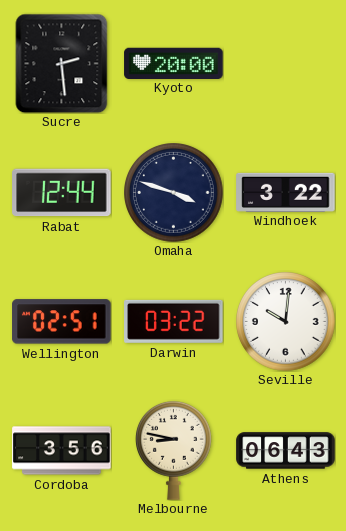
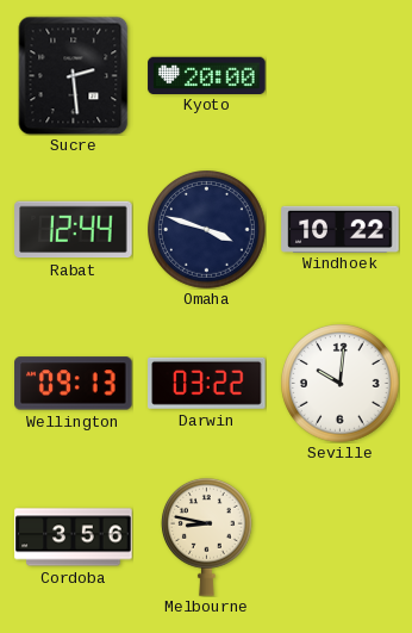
Windhoek: 3:22 -> 10:22 (341, 229)
Wellington: 02:51 -> 09:13 (74, 384)
Athens: 06:43 -> none (286, 451)
